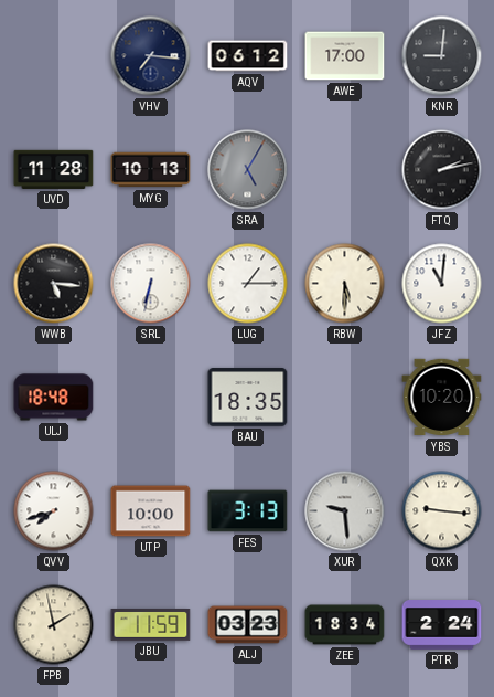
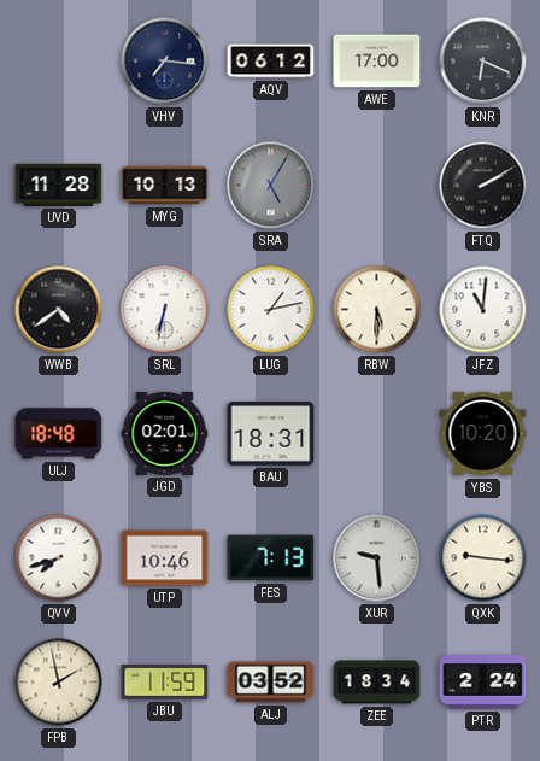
KNR: 9:01 -> 6:19 (483, 62)
FTQ: 2:13 -> 2:10 (483, 186)
WWB: 5:16 -> 4:39 (59, 310)
LUG: 1:15 -> 1:13 (271, 310)
JGD: none -> 02:01 (165, 433)
BAU: 18:35 -> 18:31 (271, 434)
UTP: 10:00 -> 10:46 (165, 558)
FES: 3:13 -> 7:13 (271, 558)
ALJ: 03:23 -> 03:52 (271, 683)
